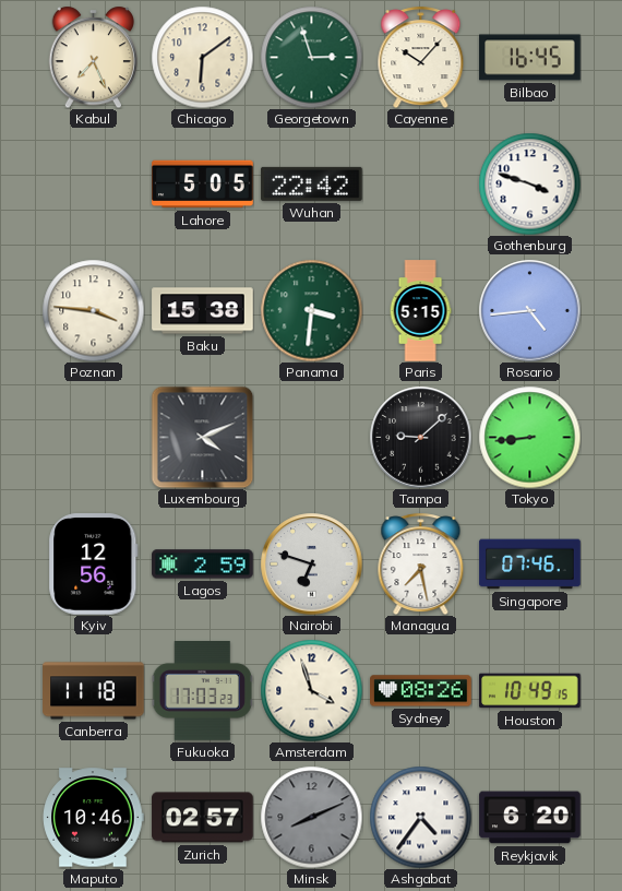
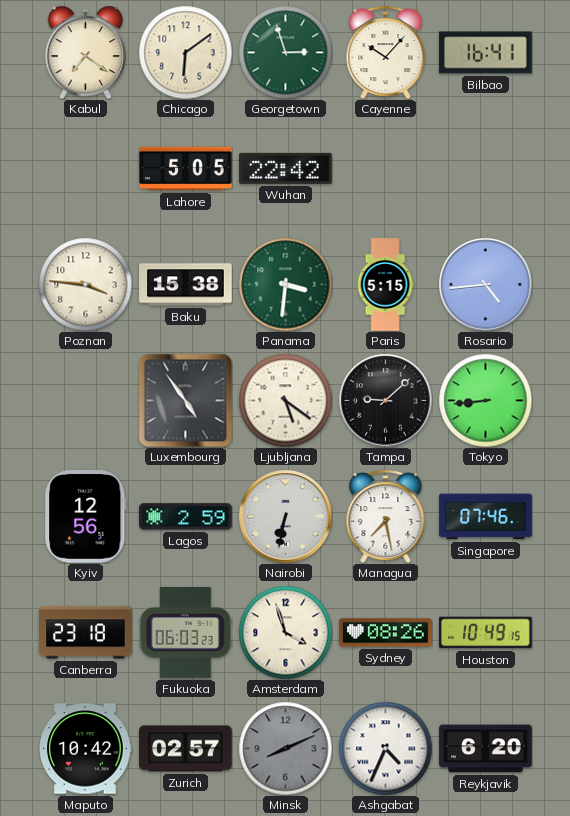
Kabul: 7:26 -> 7:21 (86, 52)
Bilbao: 16:45 -> 16:41 (486, 53)
Gothenburg: 3:48 -> none (529, 183)
Luxembourg: 4:11 -> 4:54 (185, 400)
Ljubljana: none -> 5:21 (285, 400)
Nairobi: 6:48 -> 6:32 (285, 516)
Canberra: 11:18 -> 23:18 (86, 633)
Fukuoka: 17:03 -> 06:03 (185, 633)
Maputo: 10:46 -> 10:42 (86, 749)
Ashgabat: 4:36 -> 4:34 (385, 748)
